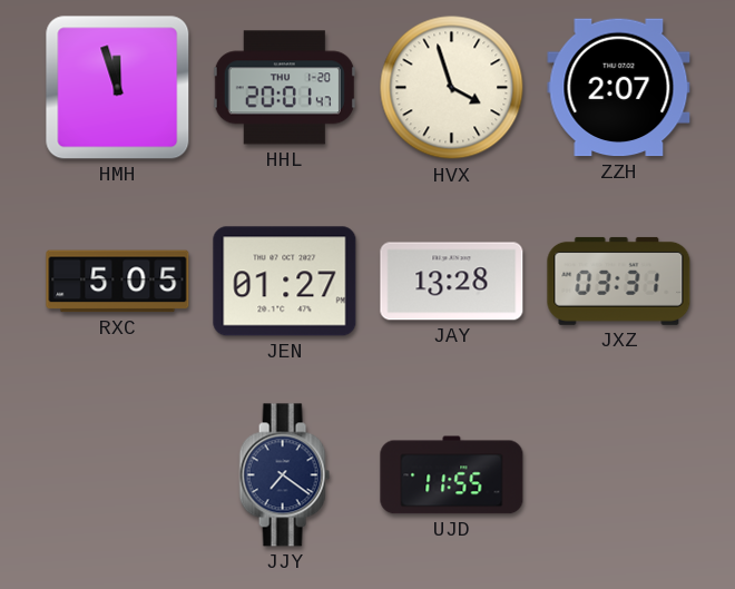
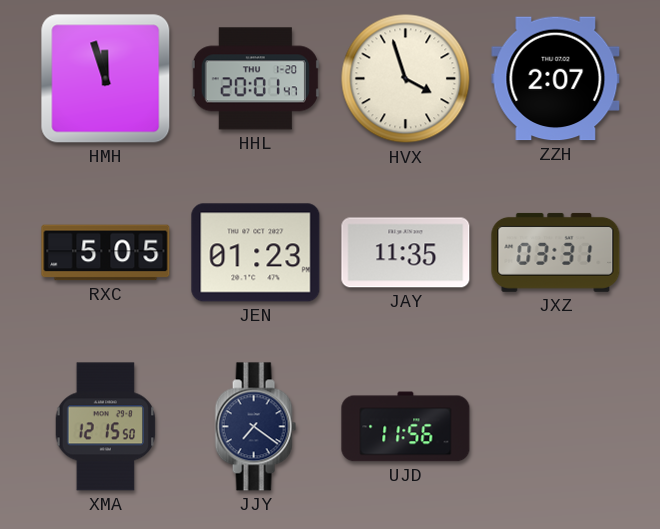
JEN: 01:27 -> 01:23 (256, 253)
JAY: 13:28 -> 11:35 (406, 253)
XMA: none -> 12:15 (106, 427)
UJD: 11:55 -> 11:56 (406, 427)
